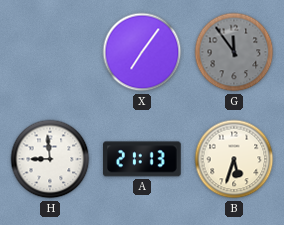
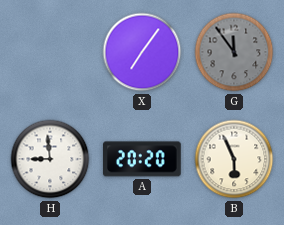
A: 21:13 -> 20:20 (143, 159)
B: 5:33 -> 5:56 (234, 159)
